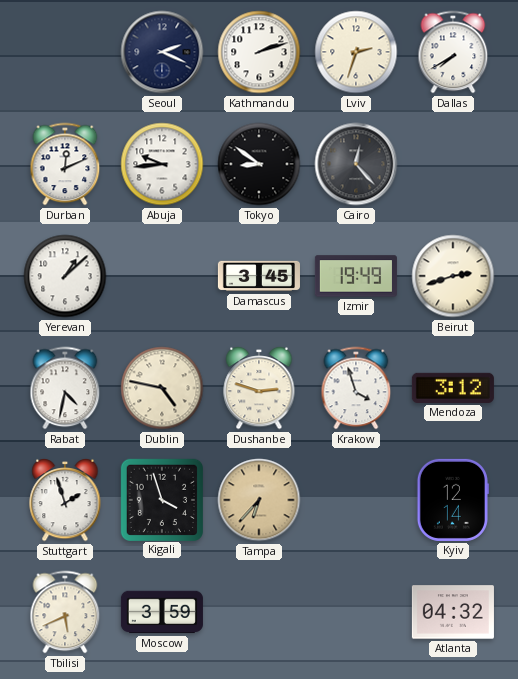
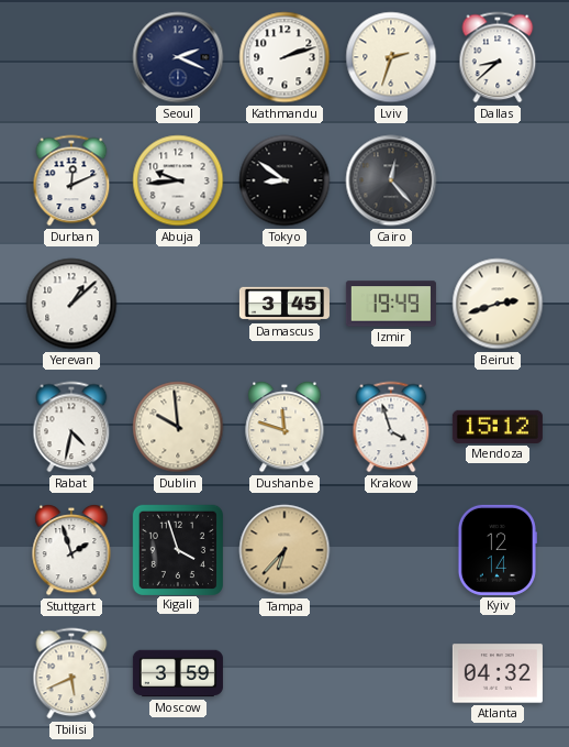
Dallas: 7:40 -> 8:38 (498, 57)
Dublin: 4:47 -> 9:59 (178, 427)
Dushanbe: 2:48 -> 11:48 (284, 427)
Mendoza: 3:12 -> 15:12 (498, 427)
